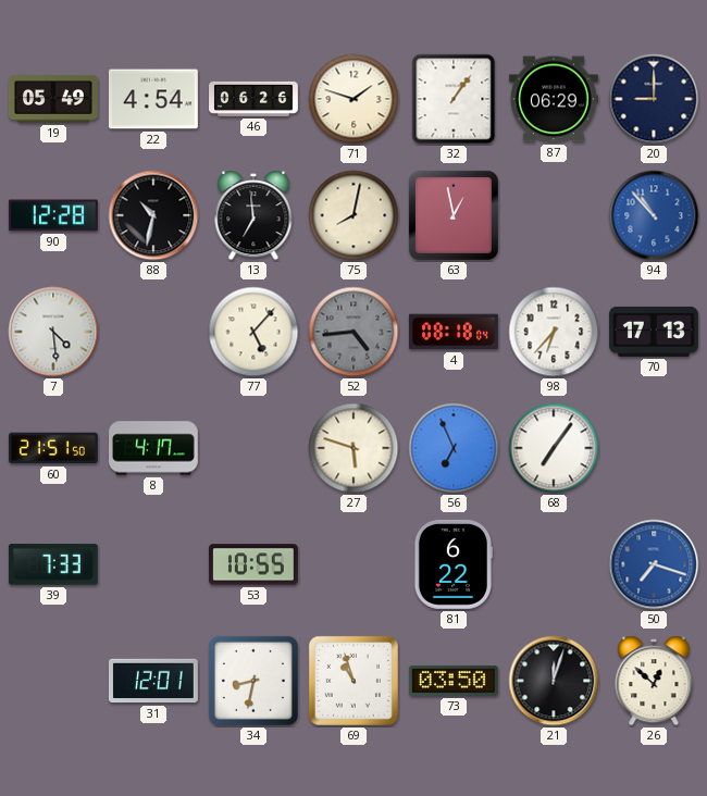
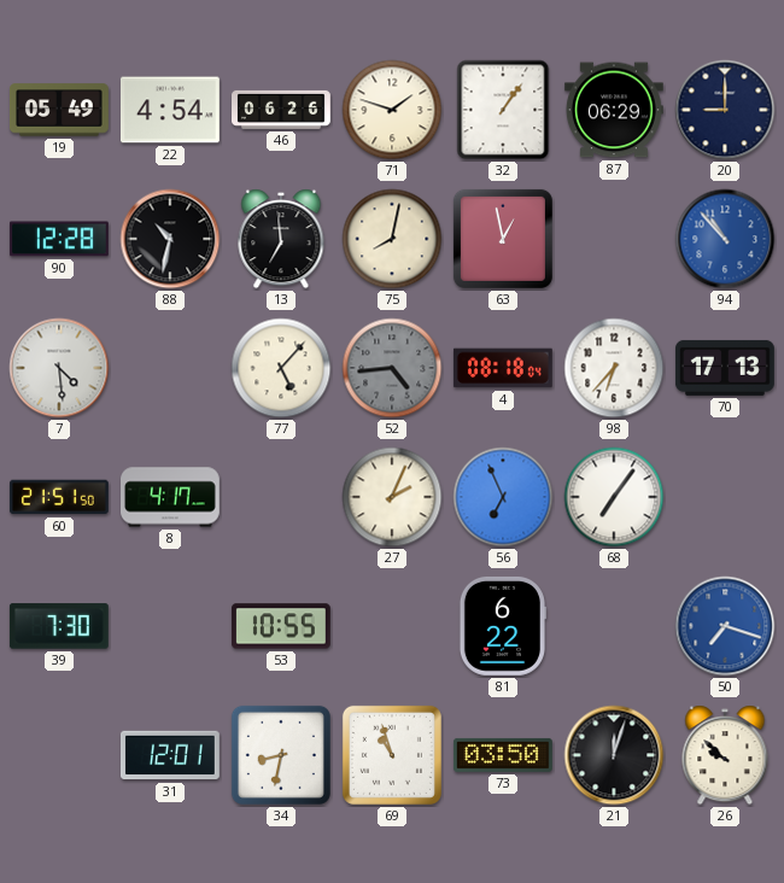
27: 5:48 -> 2:04 (392, 497)
39: 7:33 -> 7:30 (59, 626)
26: 12:52 -> 9:52 (725, 755)
